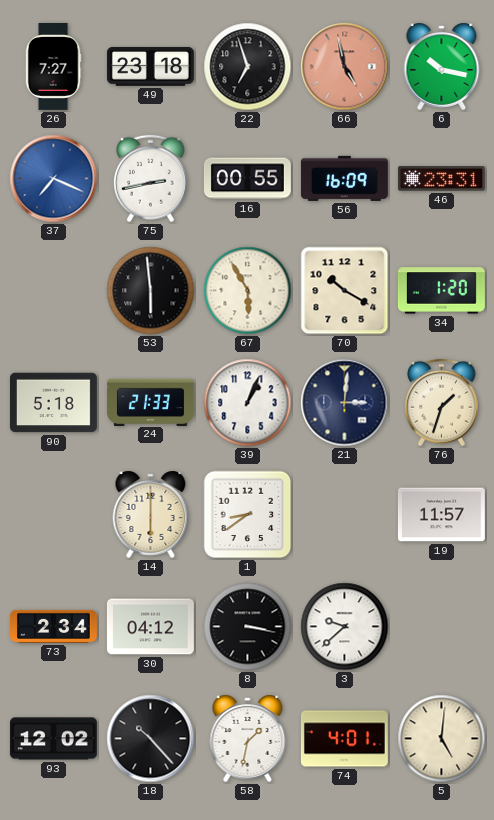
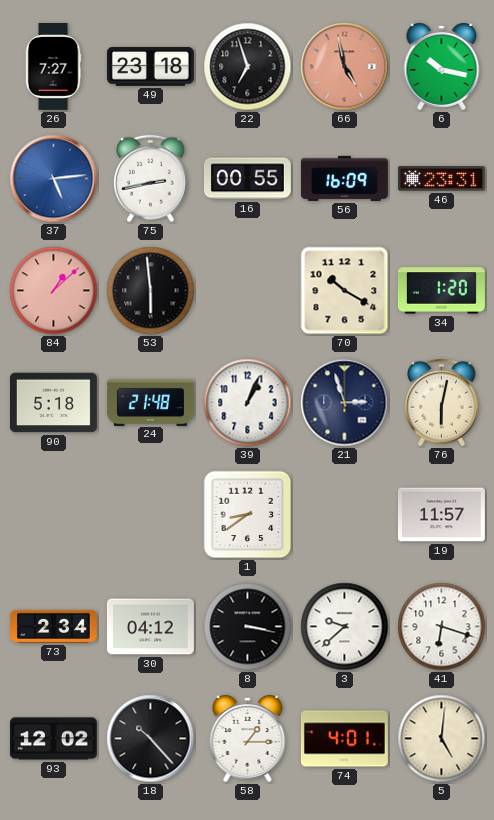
37: 7:19 -> 5:14 (54, 179)
84: none -> 1:08 (54, 291)
67: 5:55 -> none (248, 291)
24: 21:33 -> 21:48 (150, 402)
21: 3:01 -> 2:57 (345, 403)
76: 1:33 -> 6:02 (442, 403)
14: 6:00 -> none (151, 514)
41: none -> 6:18 (442, 627)
58: 1:32 -> 1:15 (248, 738)
